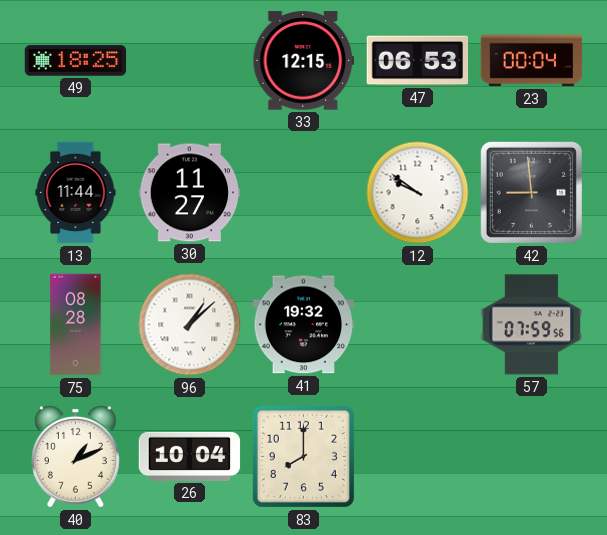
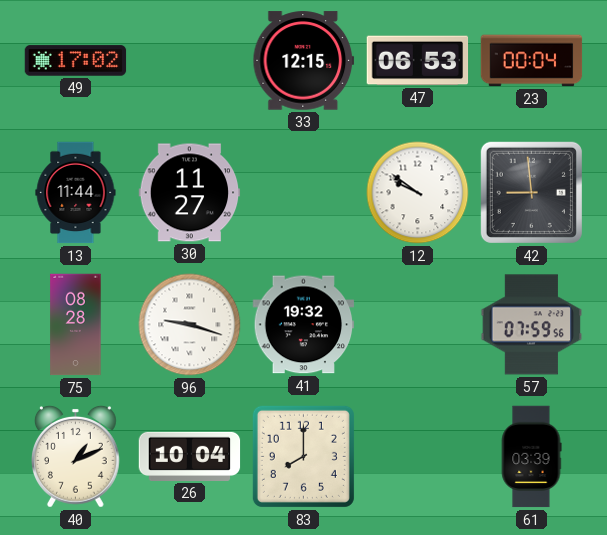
49: 18:25 -> 17:02 (76, 61)
96: 1:08 -> 9:18 (190, 325)
61: none -> 03:39 (531, 457)
